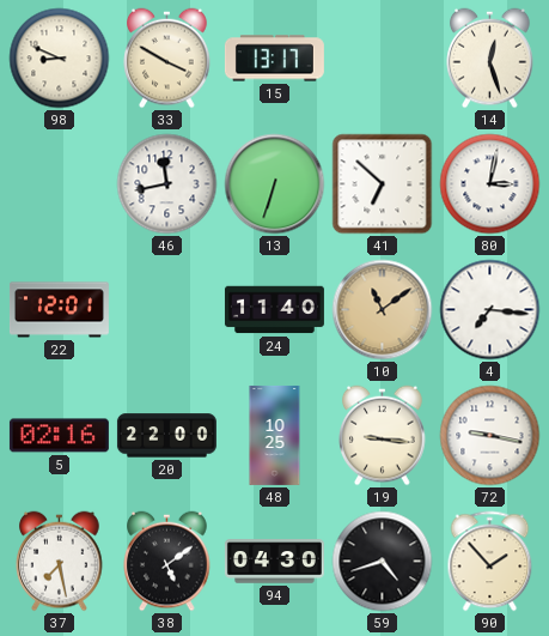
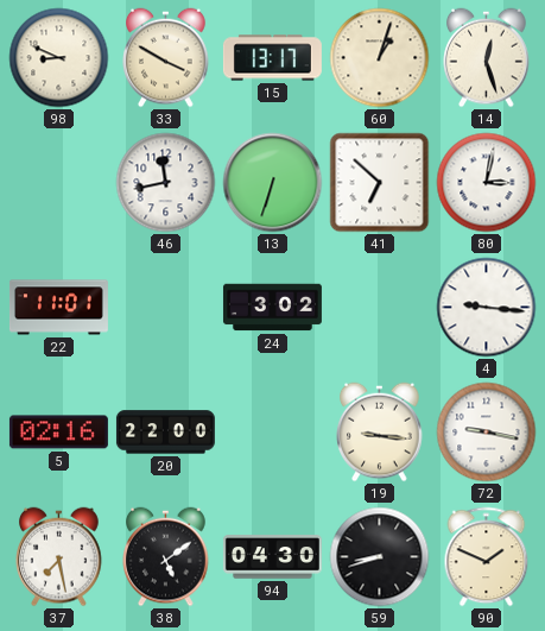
60: none -> 1:03 (380, 58)
22: 12:01 -> 11:01 (58, 308)
24: 11:40 -> 3:02 (272, 308)
10: 11:09 -> none (383, 310)
4: 7:16 -> 9:16 (487, 308)
48: 10:25 -> none (275, 435)
59: 4:42 -> 8:42 (380, 557)
90: 1:53 -> 1:49 (487, 557)
